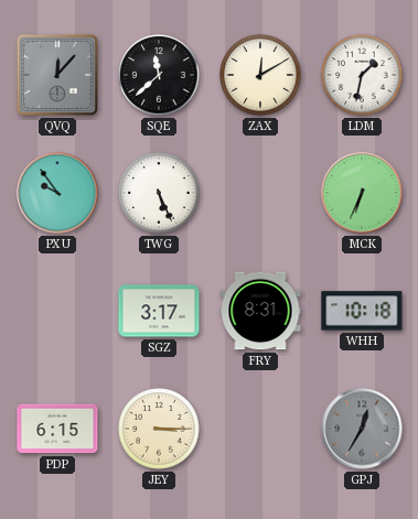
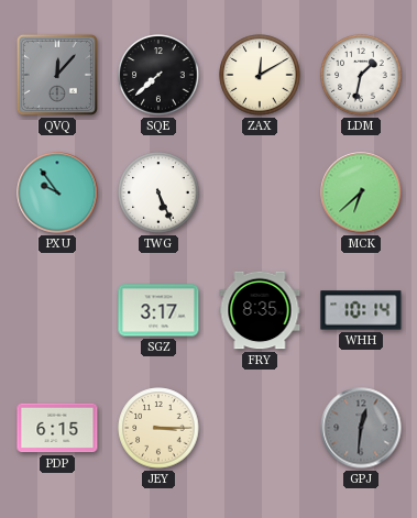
SQE: 11:38 -> 7:38 (158, 75)
MCK: 6:34 -> 6:38 (361, 192)
FRY: 8:31 -> 8:35 (260, 310)
WHH: 10:18 -> 10:14 (361, 310)
GPJ: 12:35 -> 12:31 (361, 428)
